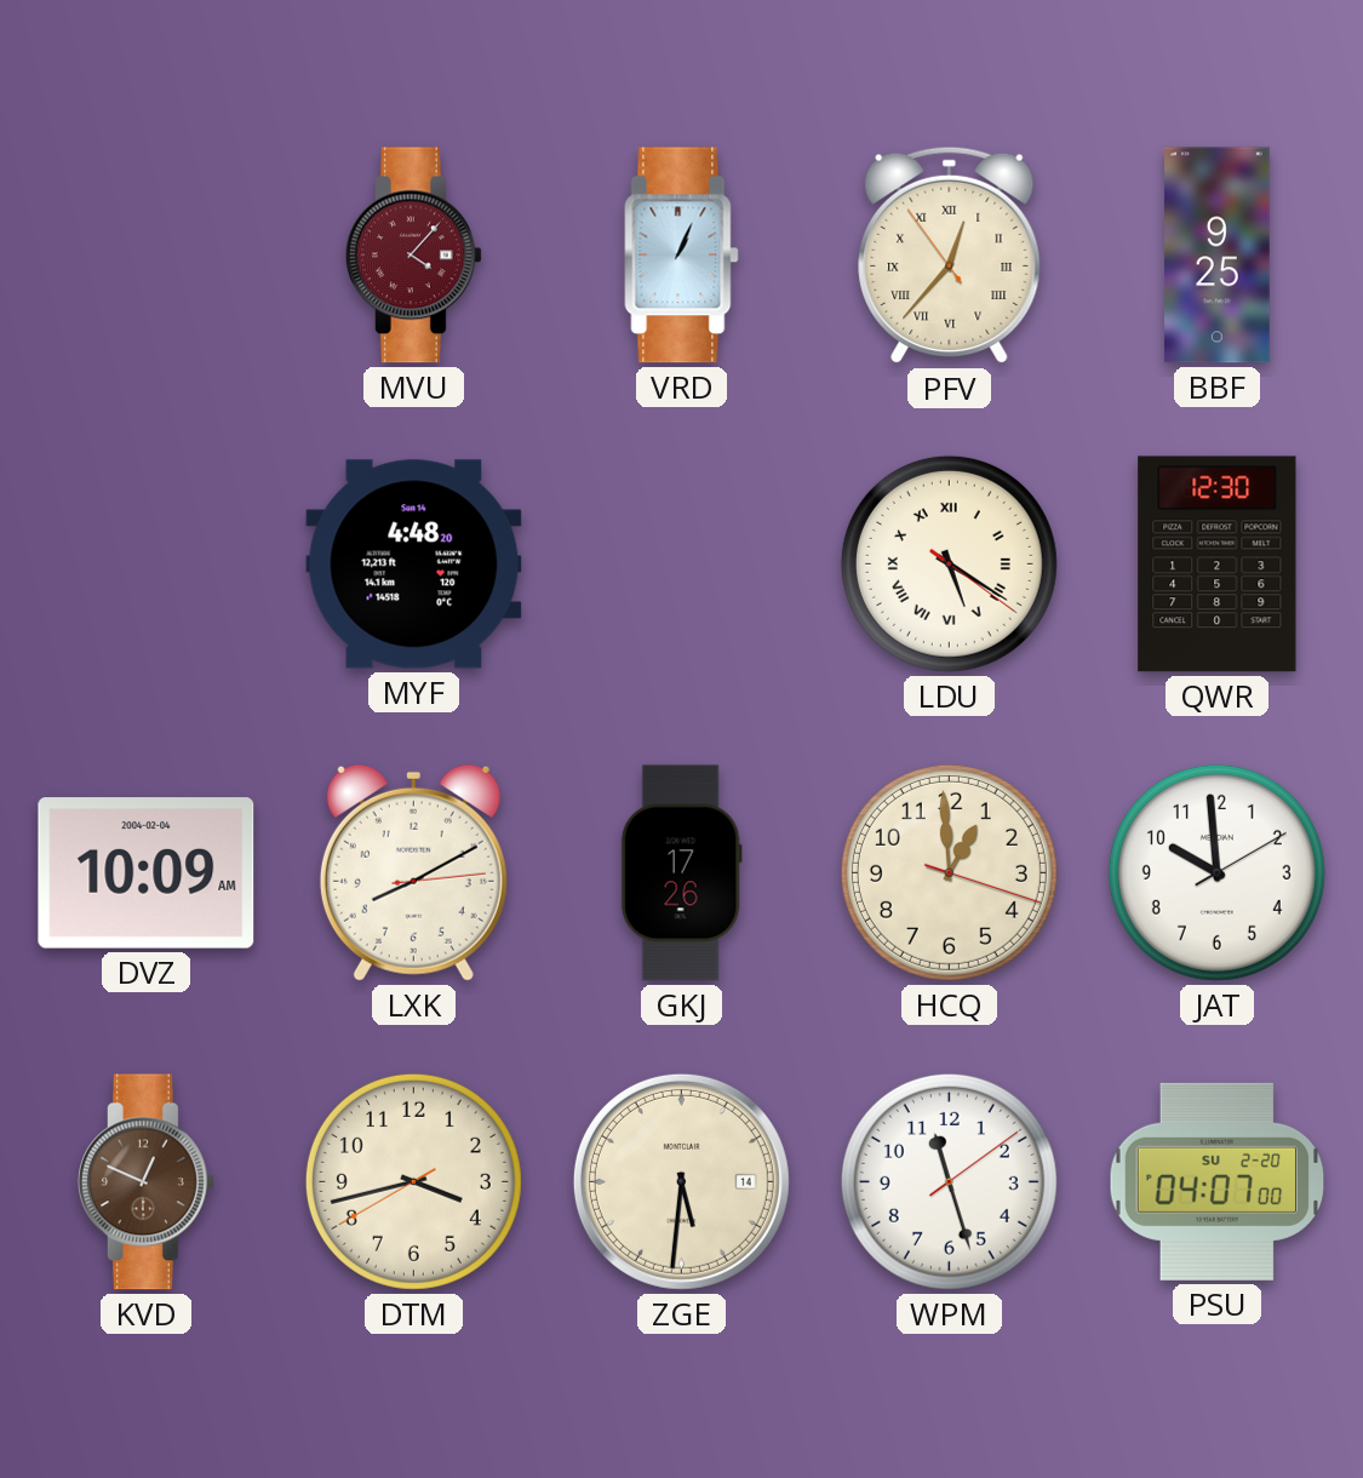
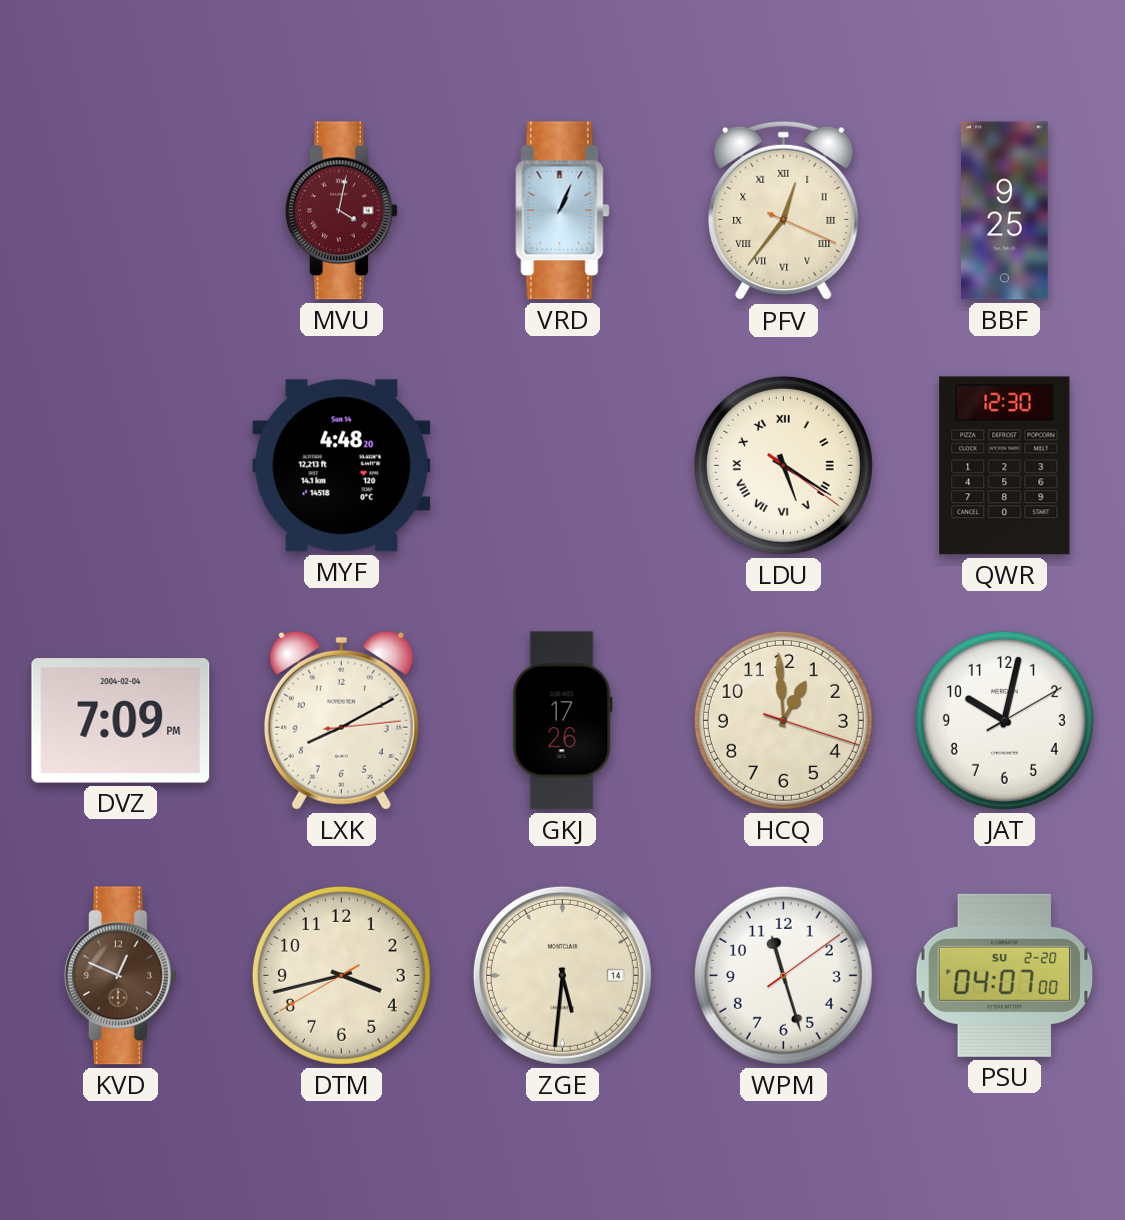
MVU: 4:07 -> 4:02 (341, 211)
PFV: 12:36:54 -> 12:36:19 (784, 211)
DVZ: 10:09 -> 7:09 (121, 721)
JAT: 9:59 -> 10:02 (1004, 720)
